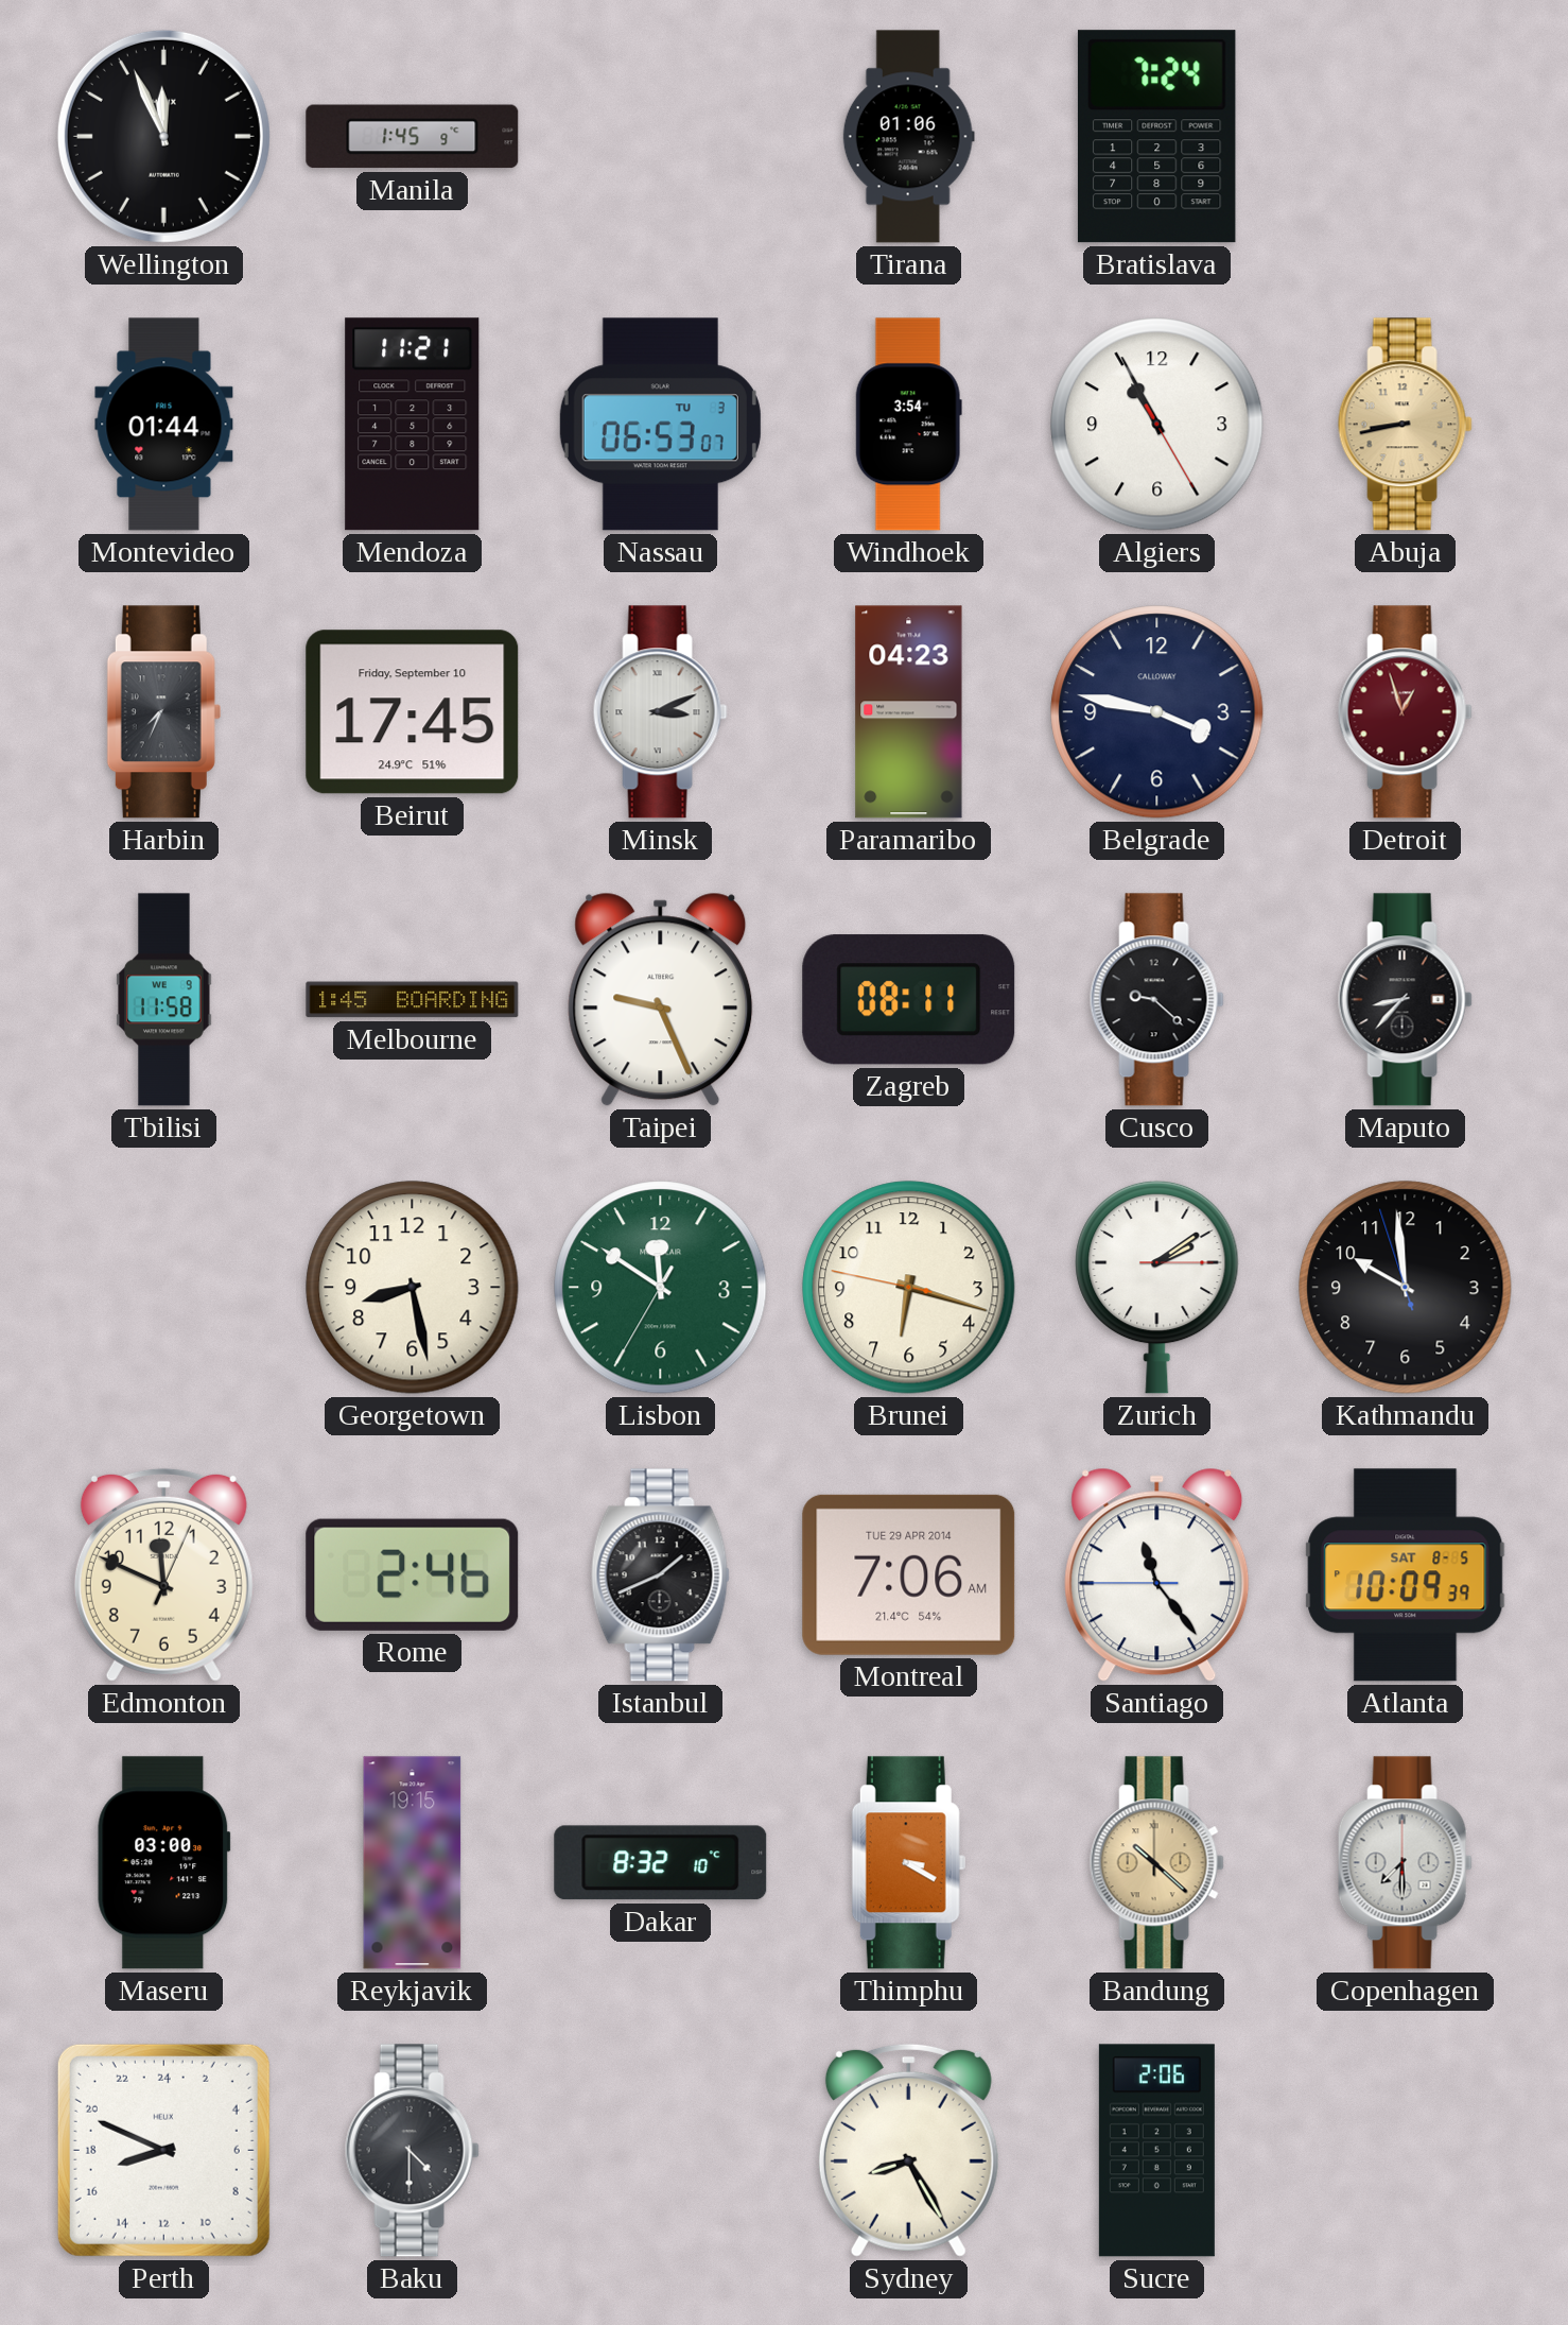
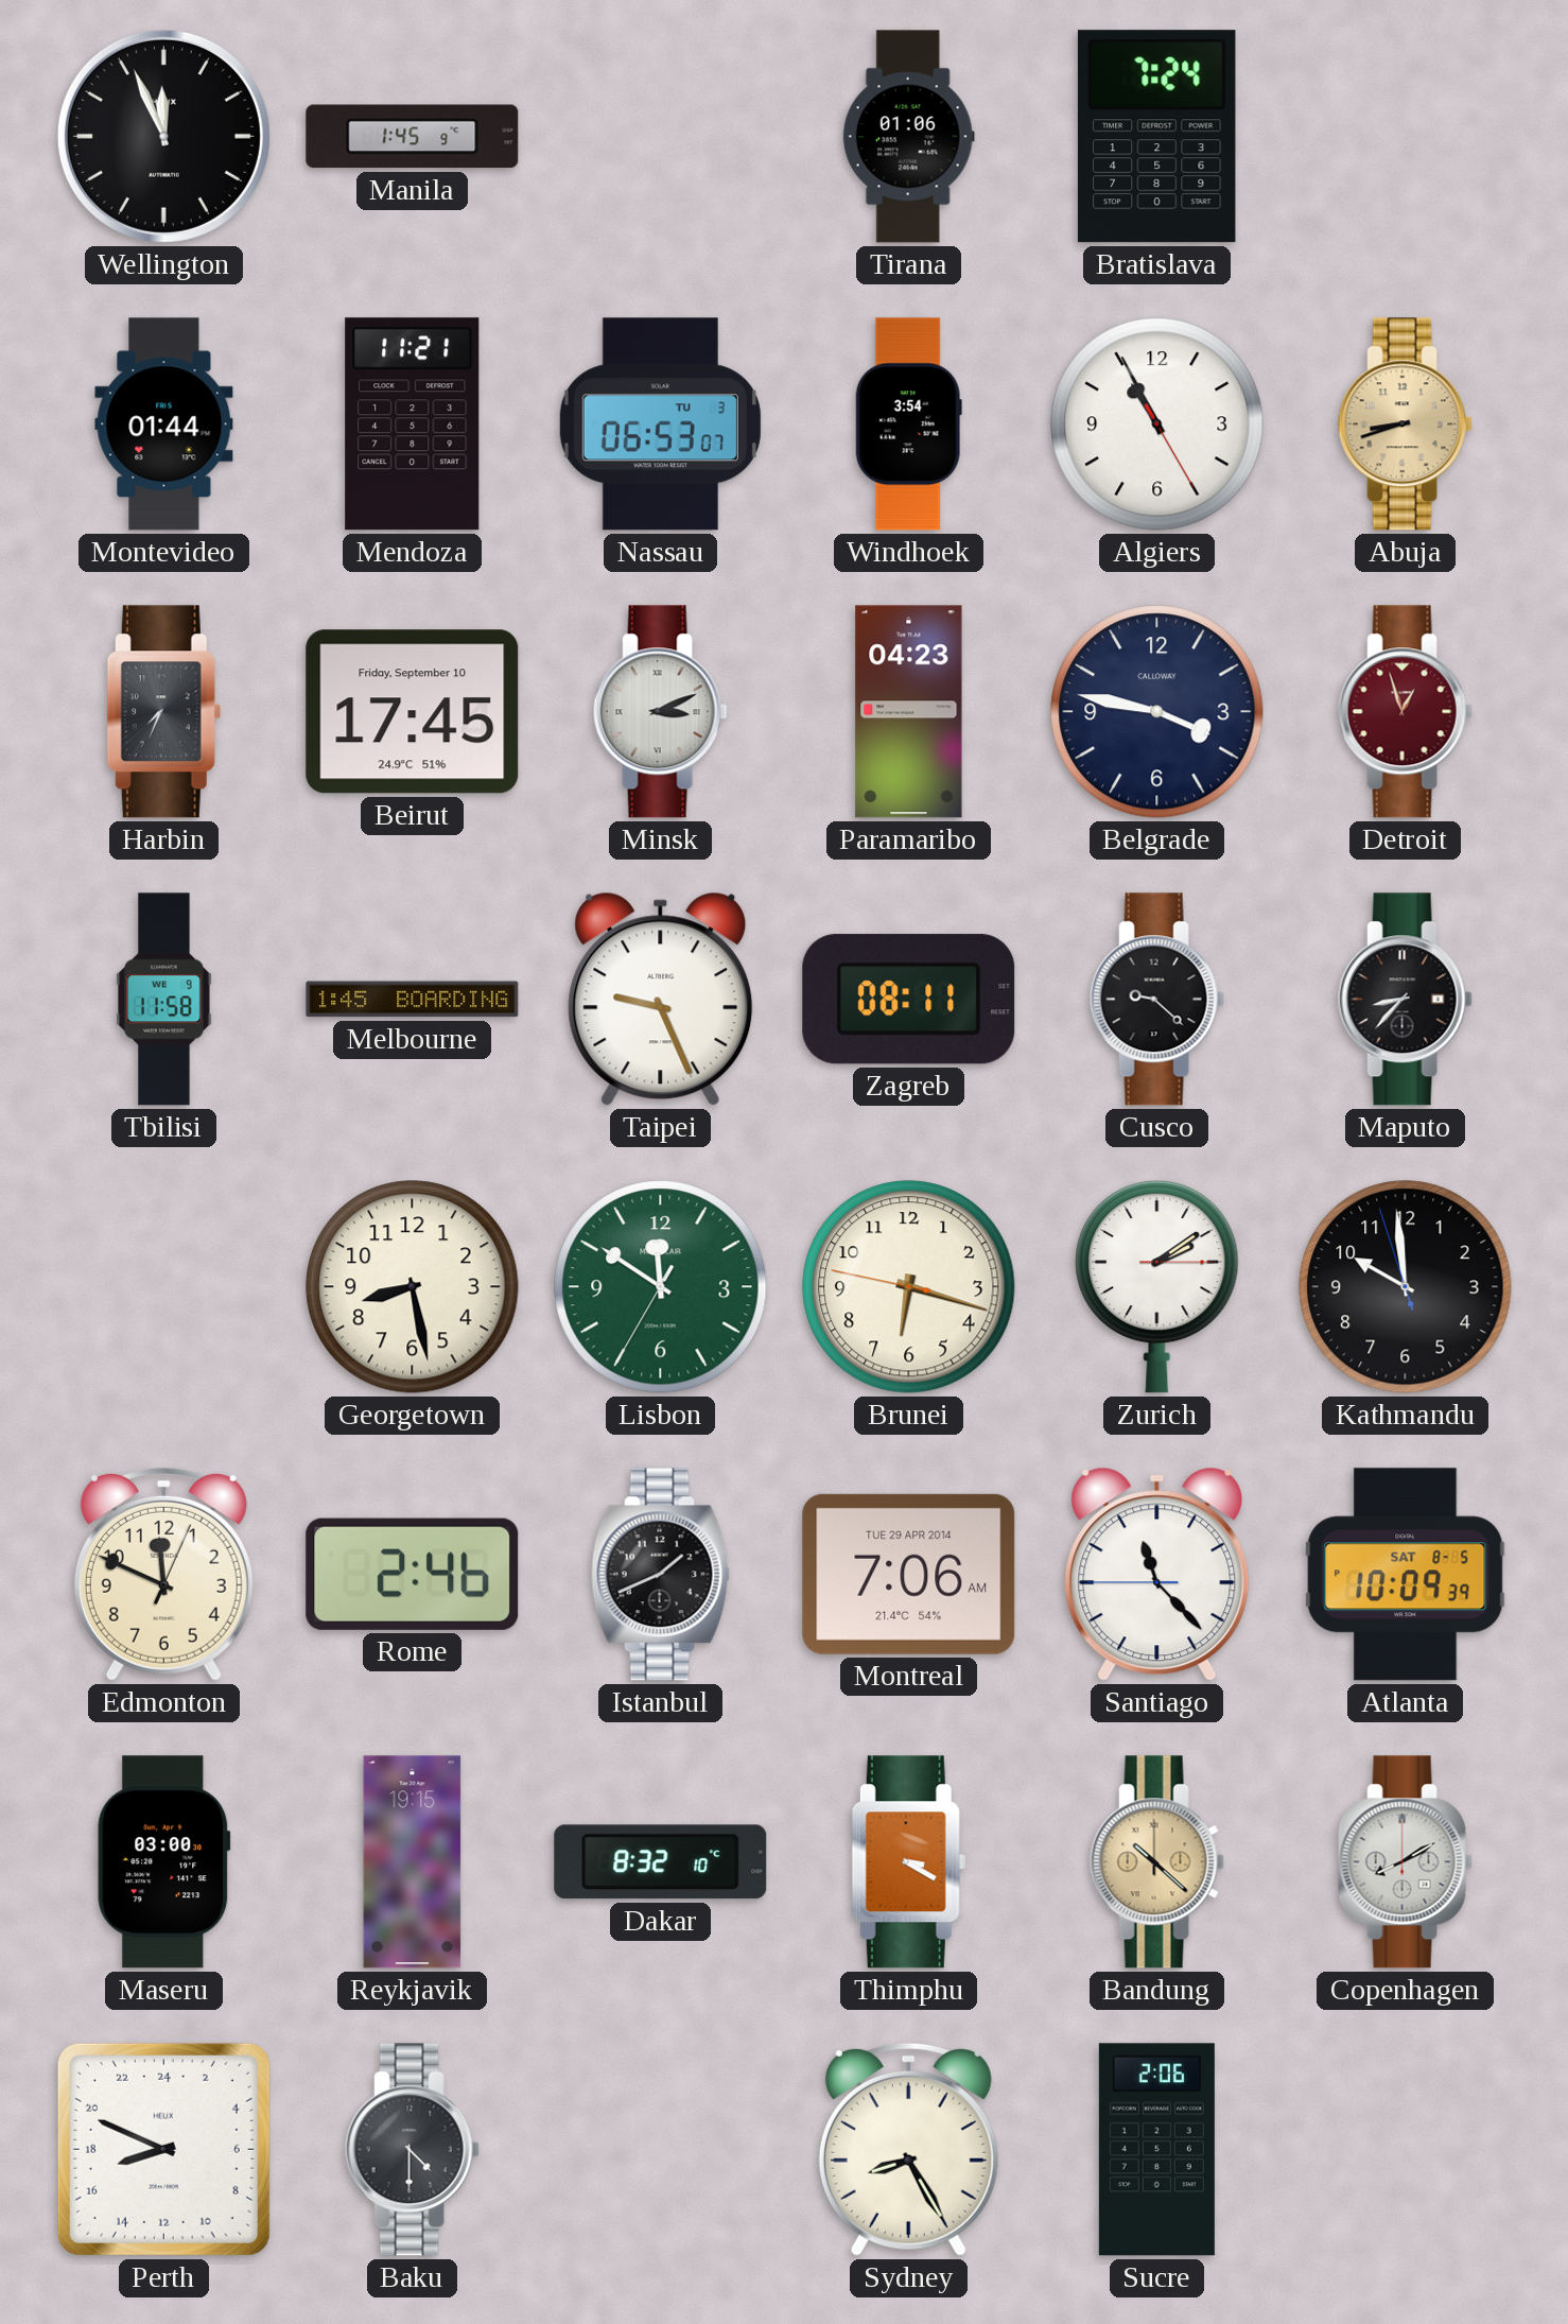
Abuja: 8:43 -> 8:42 (1405, 424)
Santiago: 11:23 -> 11:22 (1157, 1574)
Copenhagen: 7:30 -> 8:10 (1405, 1862)
